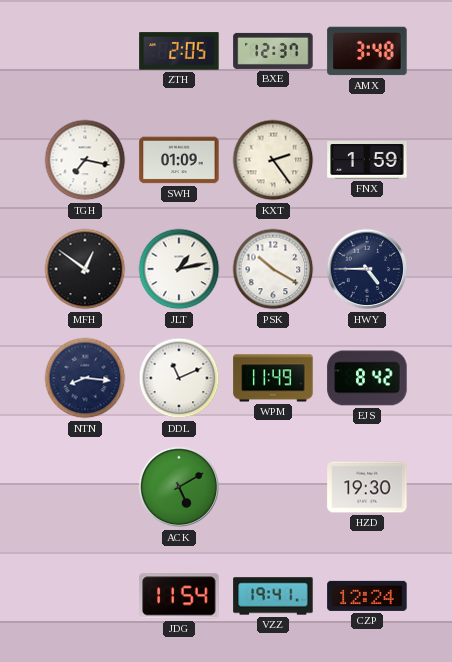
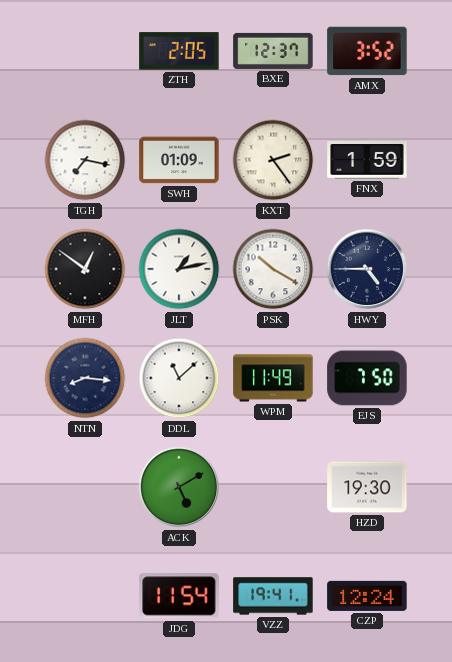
AMX: 3:48 -> 3:52 (367, 51)
DDL: 11:11 -> 11:08 (179, 378)
EJS: 8:42 -> 7:50 (367, 378)
